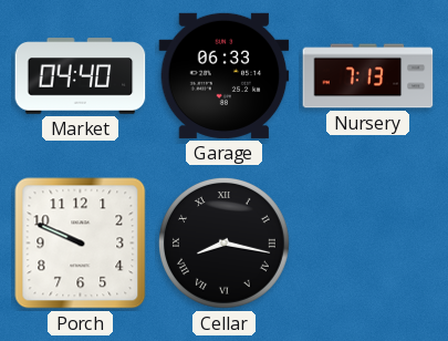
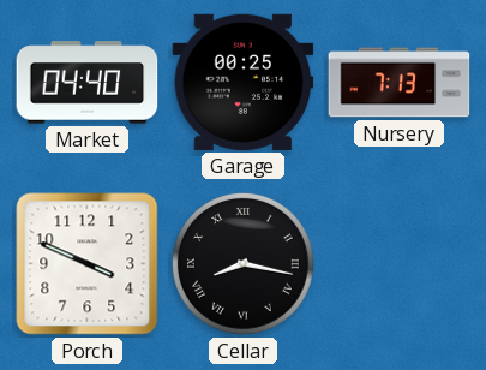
Garage: 06:33 -> 00:25 (244, 82)
Porch: 9:49 -> 3:49 (88, 264)
